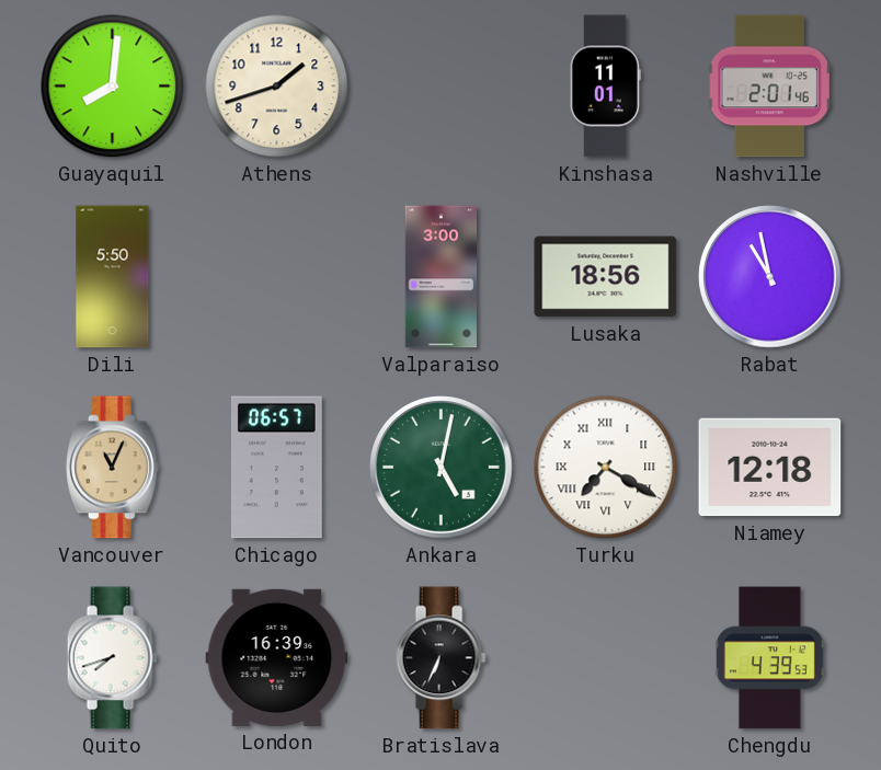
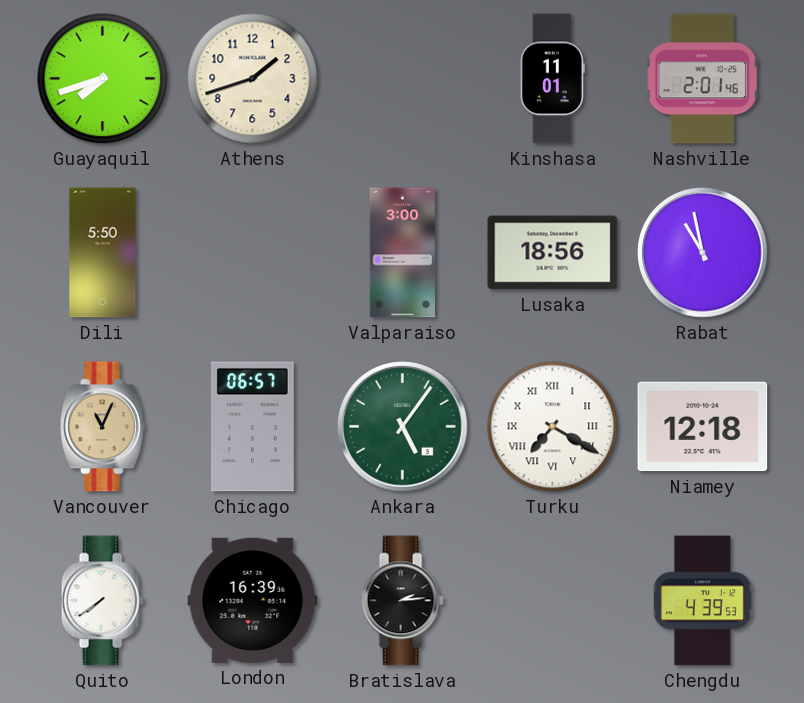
Guayaquil: 8:01 -> 7:42 (103, 79)
Ankara: 5:02 -> 5:06 (403, 427)
Quito: 7:42 -> 7:39 (102, 601)
Bratislava: 6:34 -> 2:14 (402, 601)
